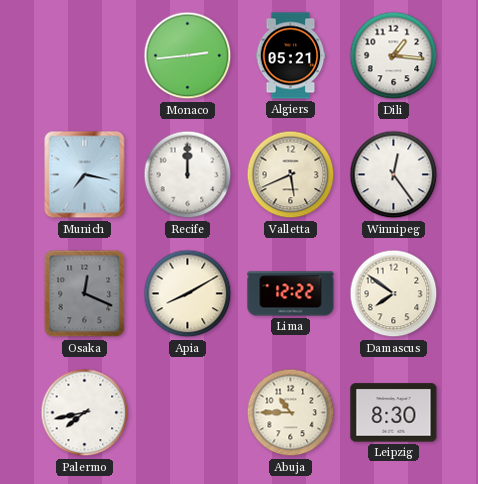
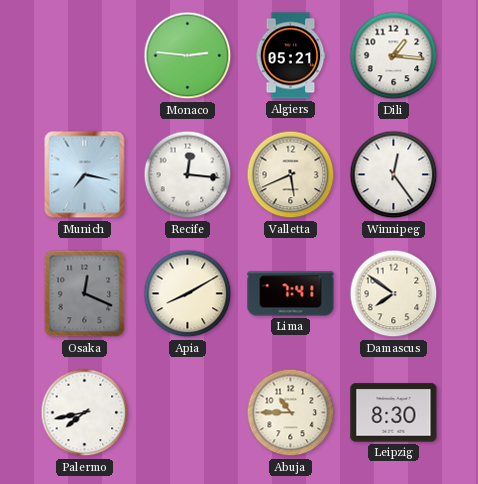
Monaco: 2:44 -> 2:46 (188, 56)
Recife: 12:00 -> 12:16 (188, 175)
Lima: 12:22 -> 7:41 (291, 294)
